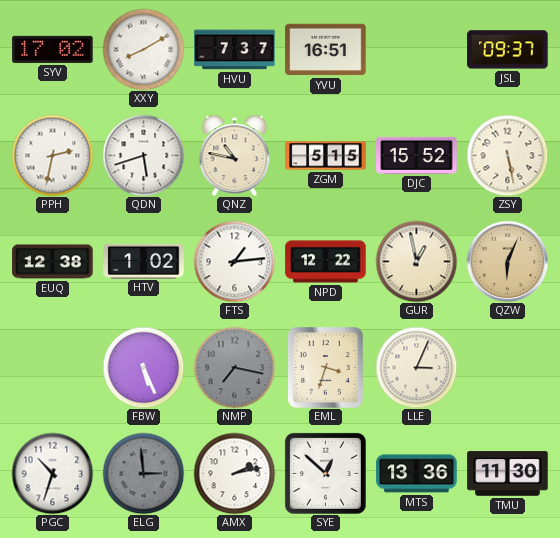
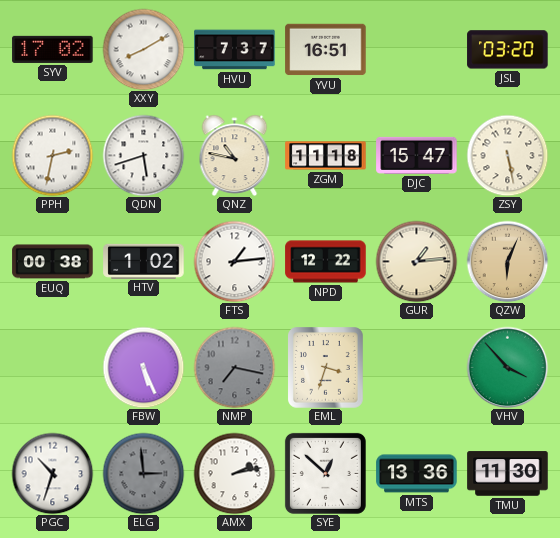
JSL: 09:37 -> 03:20 (508, 50)
ZGM: 5:15 -> 11:18 (326, 156)
DJC: 15:52 -> 15:47 (417, 155)
EUQ: 12:38 -> 00:38 (53, 262)
GUR: 12:58 -> 1:14 (416, 261)
LLE: 3:04 -> none (416, 367)
VHV: none -> 3:53 (507, 367)
